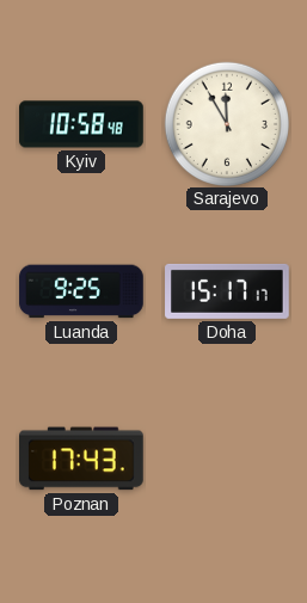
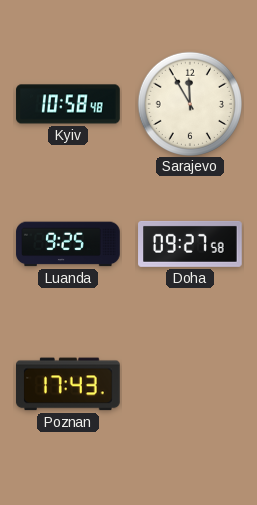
Doha: 15:17 -> 09:27 (190, 244)
